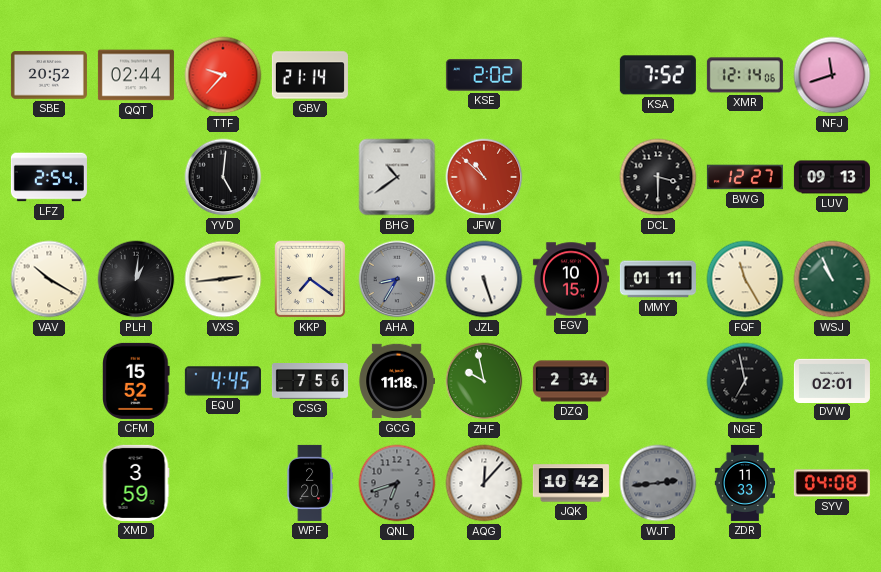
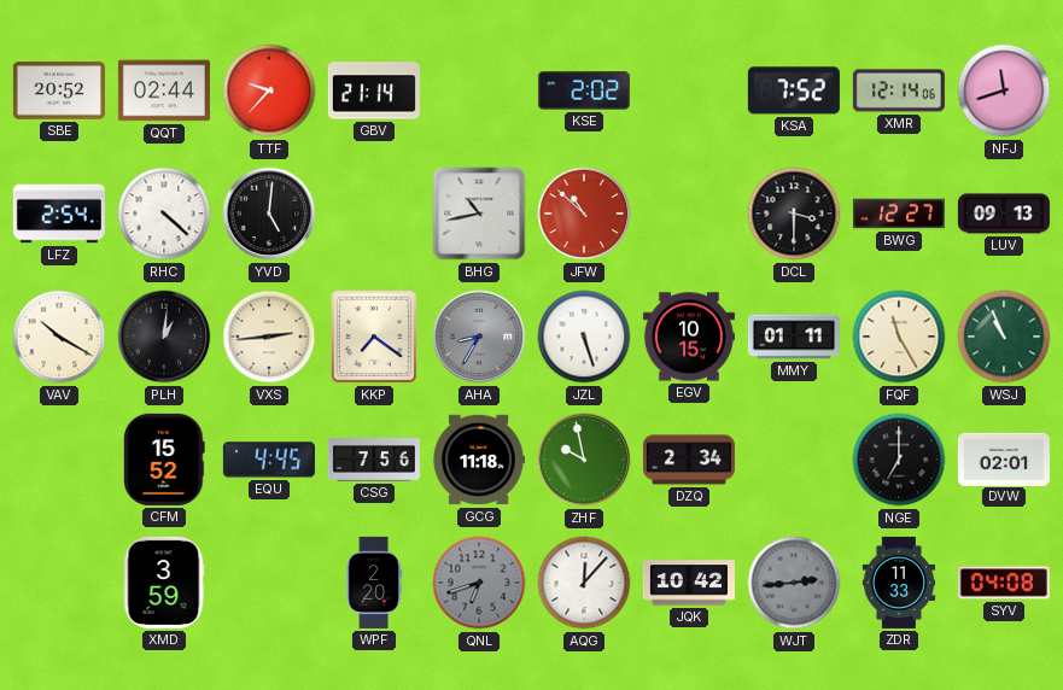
RHC: none -> 4:22 (164, 214)
BHG: 10:39 -> 10:43 (479, 214)
NGE: 6:58 -> 7:00 (899, 460)
